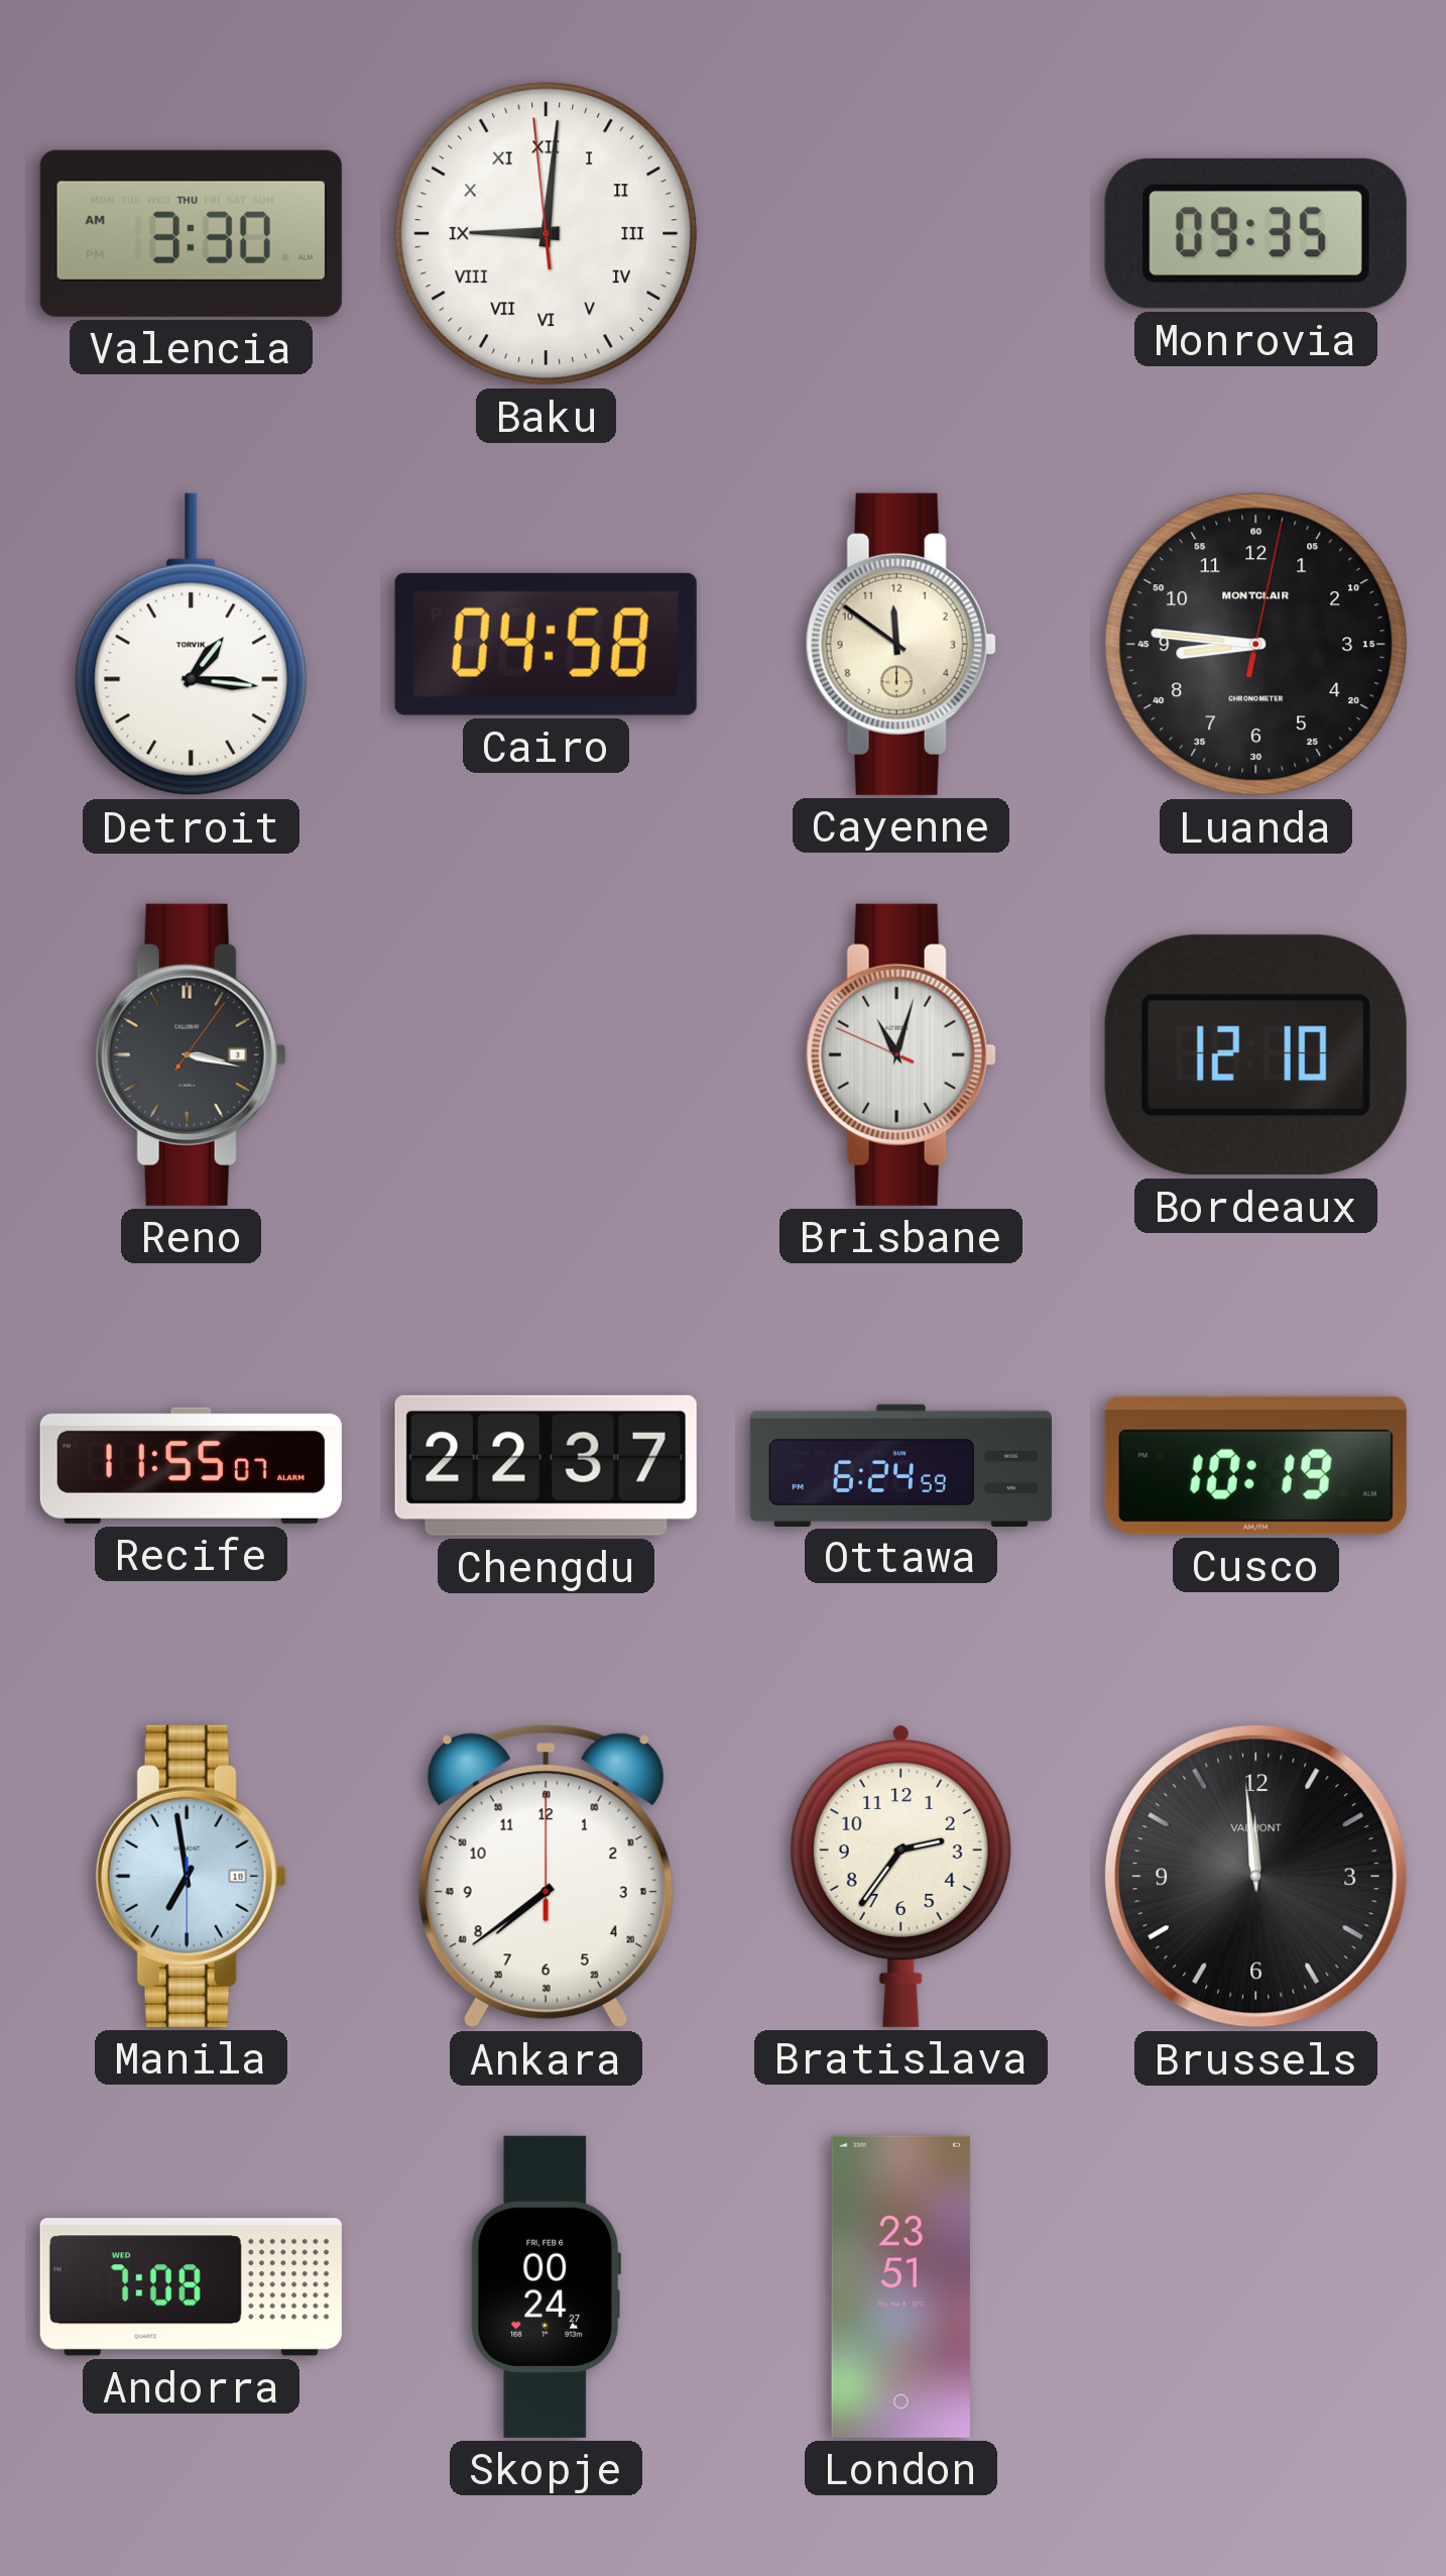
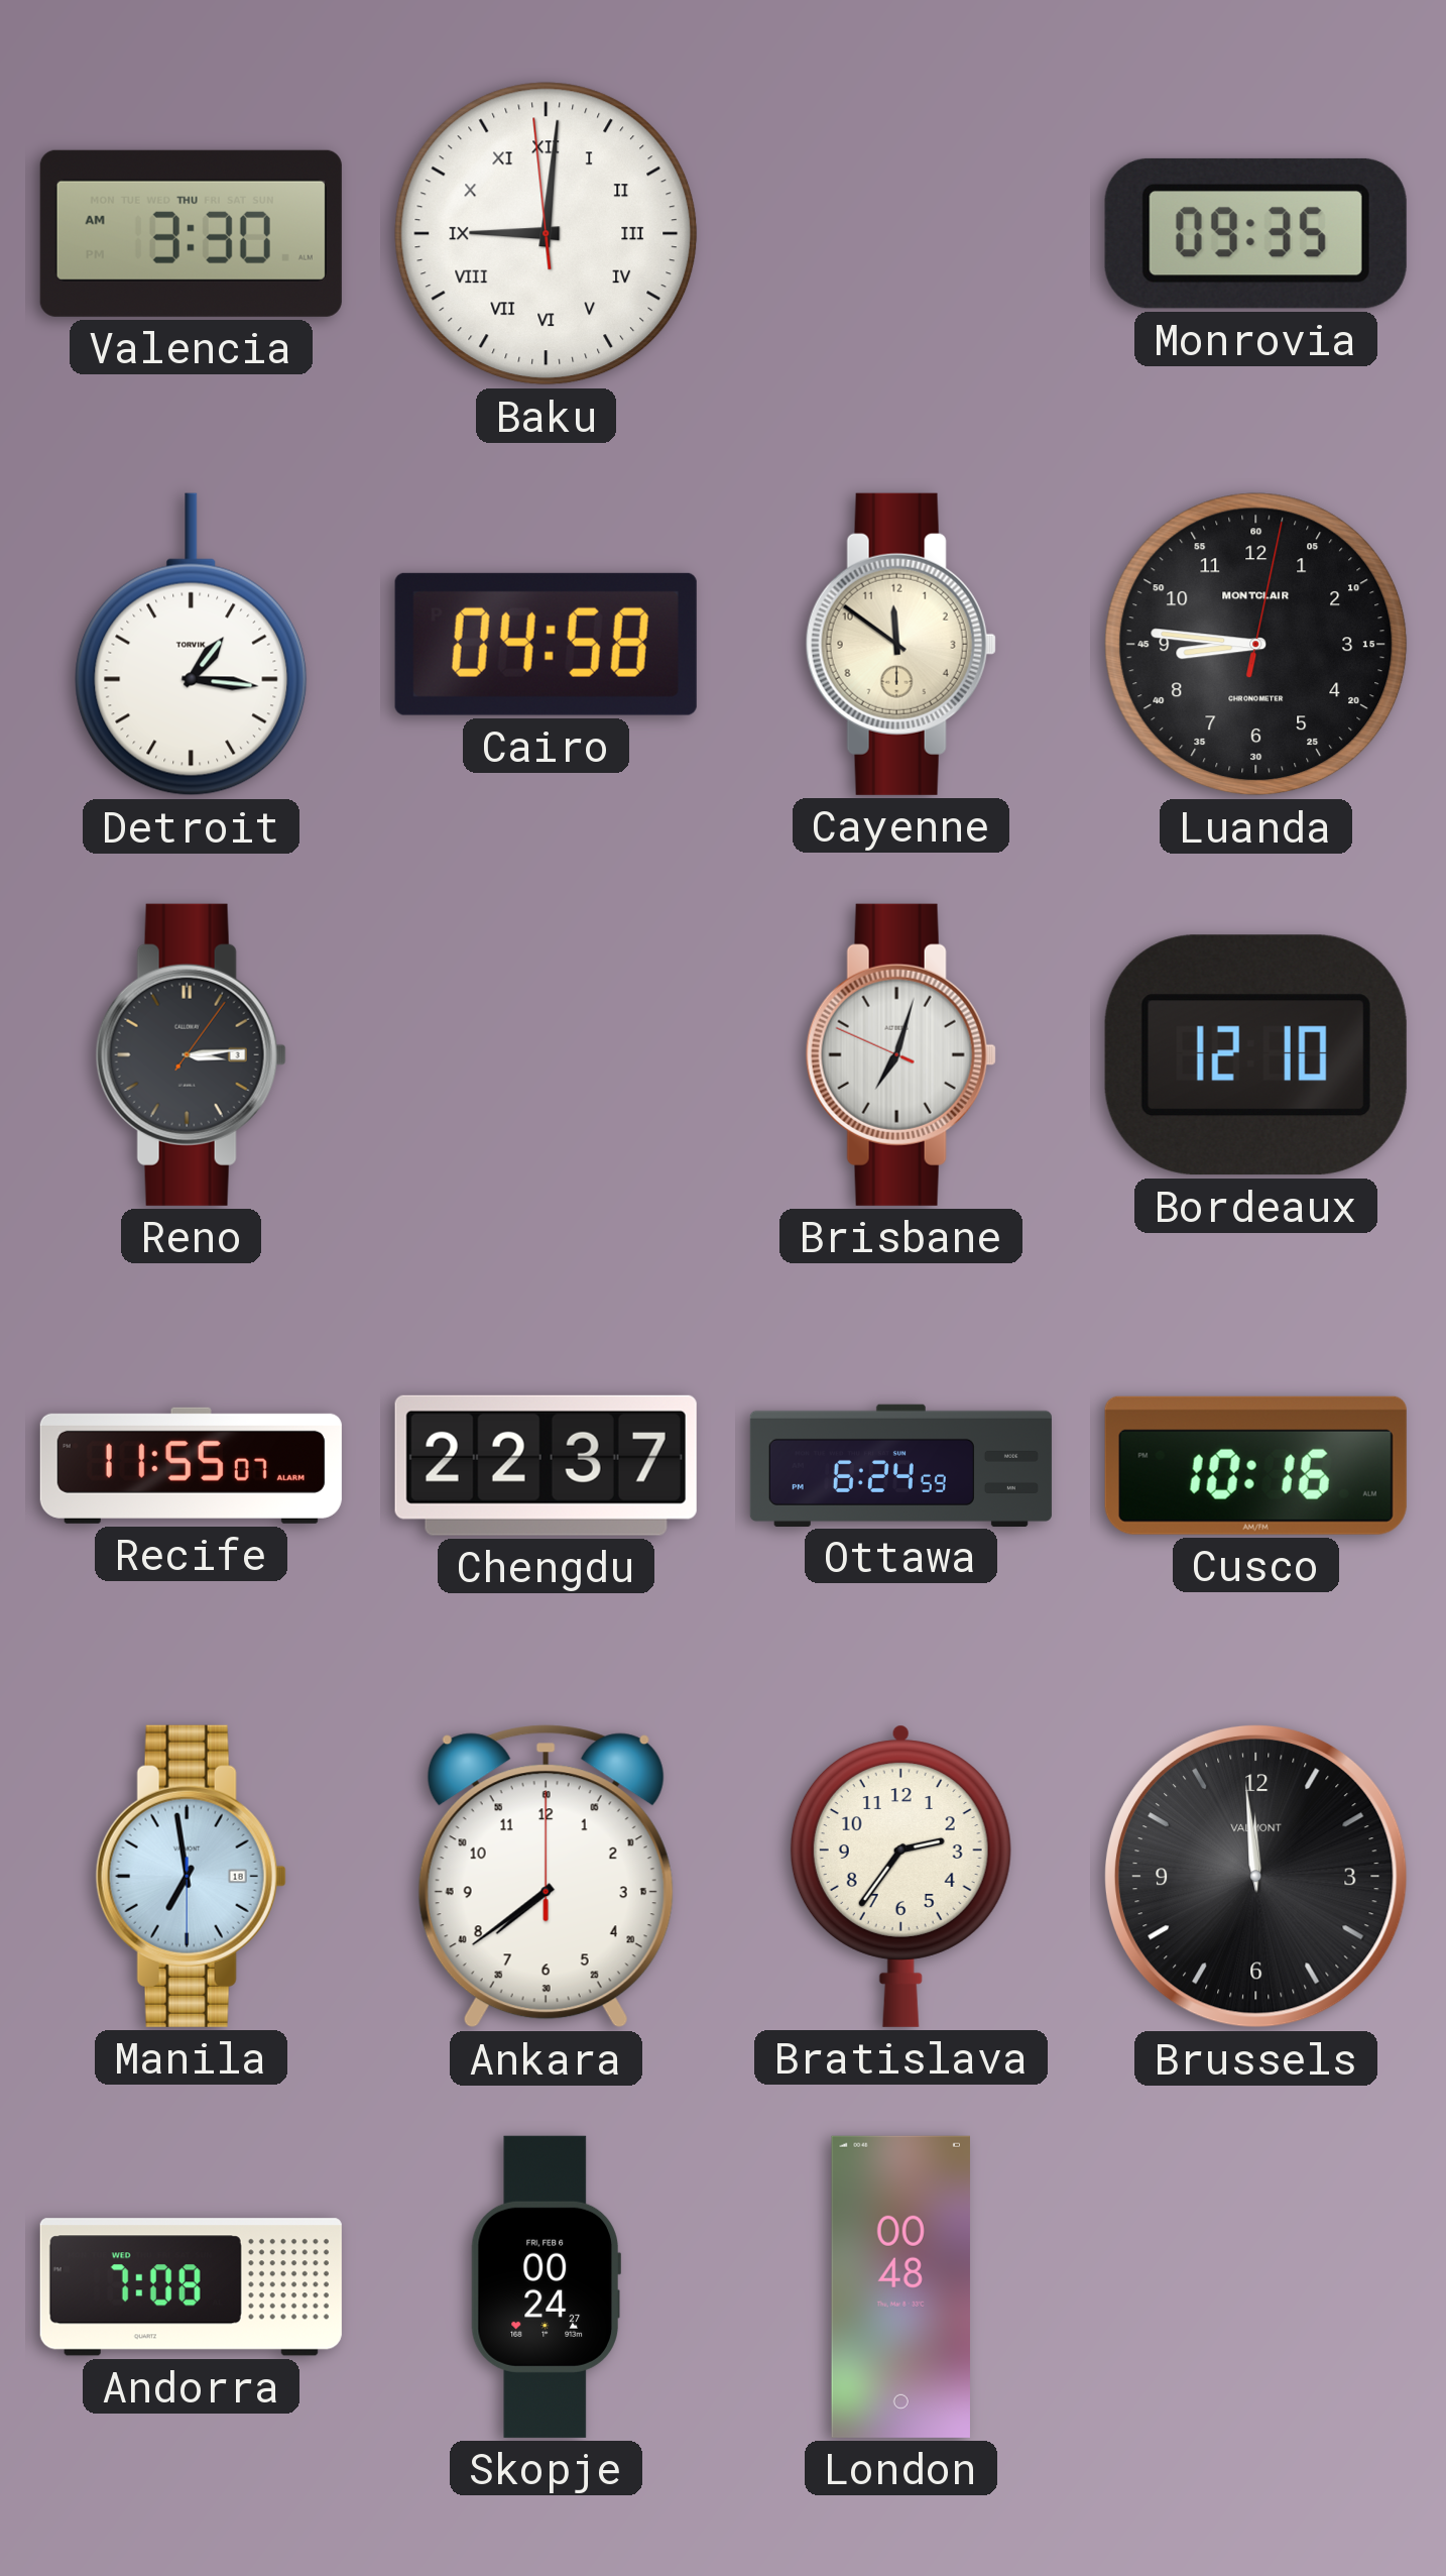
Reno: 3:17 -> 3:14 (191, 1054)
Brisbane: 11:02 -> 7:02 (900, 1054)
Cusco: 10:19 -> 10:16 (1255, 1465)
London: 23:51 -> 00:48 (900, 2286)
